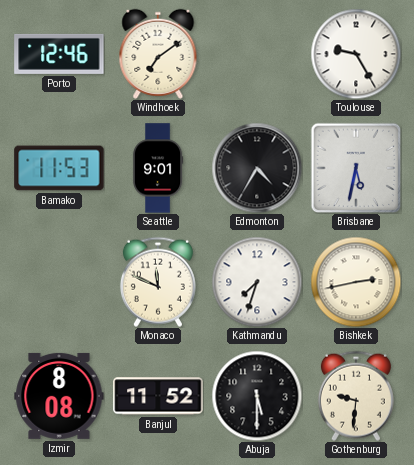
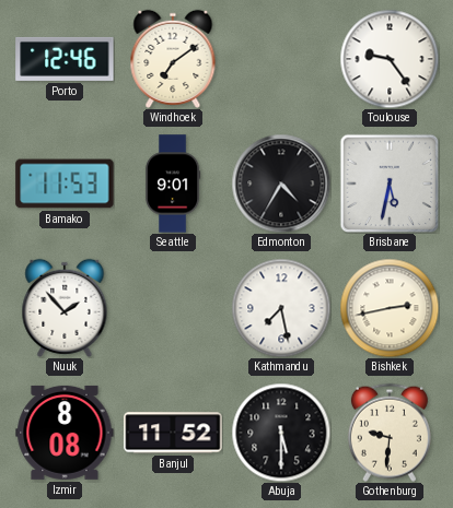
Toulouse: 9:25 -> 9:24 (390, 59)
Nuuk: none -> 1:53 (65, 308)
Monaco: 11:49 -> none (158, 282)
Kathmandu: 7:33 -> 7:28 (281, 308)
